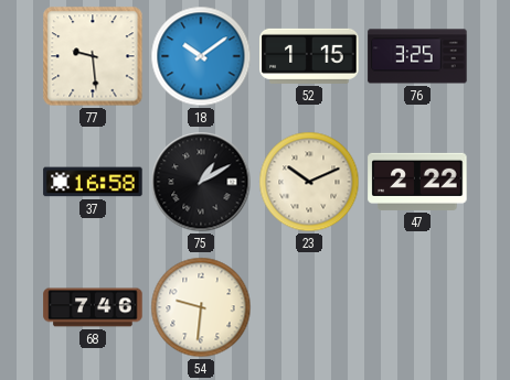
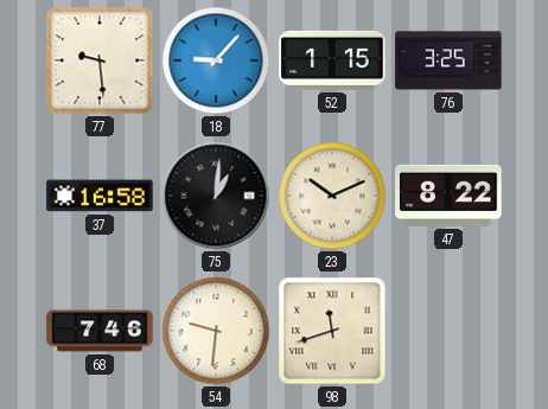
18: 10:09 -> 9:07 (216, 60)
75: 1:10 -> 1:01 (216, 196)
47: 2:22 -> 8:22 (448, 196)
98: none -> 11:42 (332, 331)
